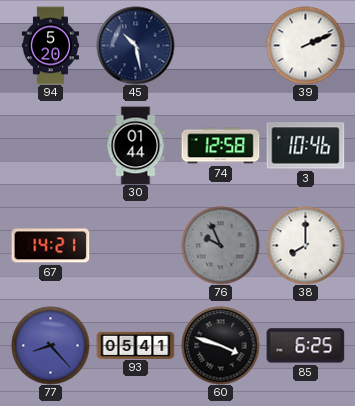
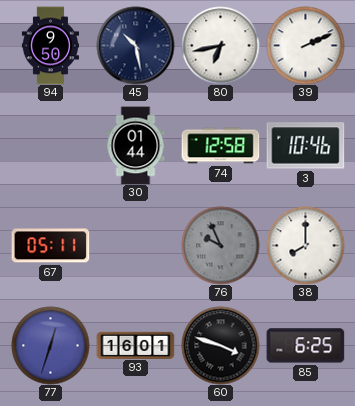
94: 5:20 -> 9:50 (50, 45)
80: none -> 6:43 (220, 45)
67: 14:21 -> 05:11 (50, 246)
77: 8:23 -> 12:33 (50, 345)
93: 05:41 -> 16:01 (135, 345)
